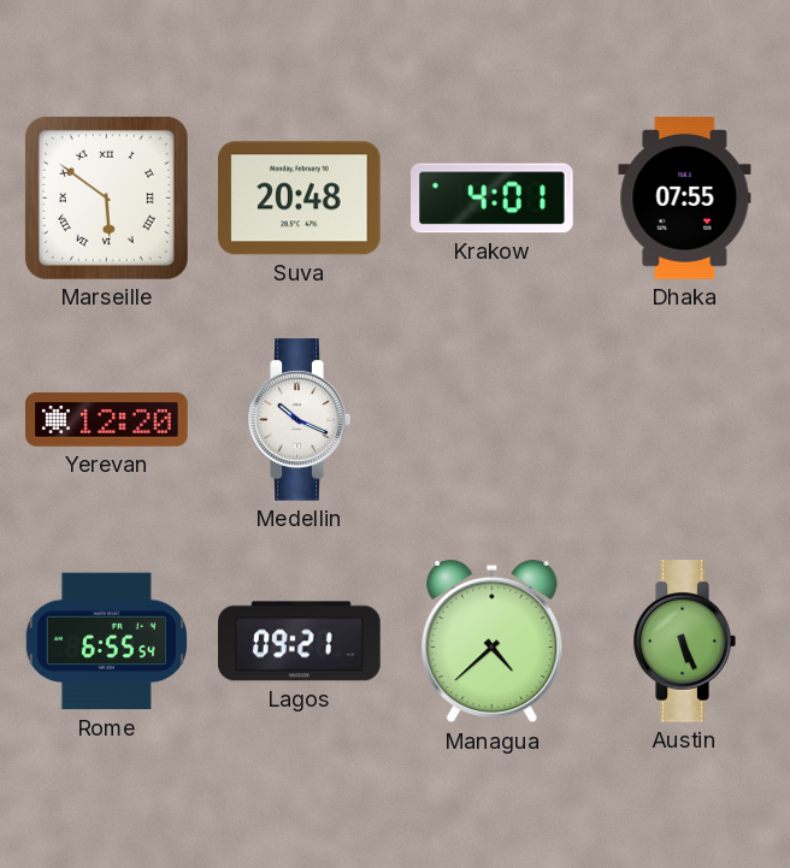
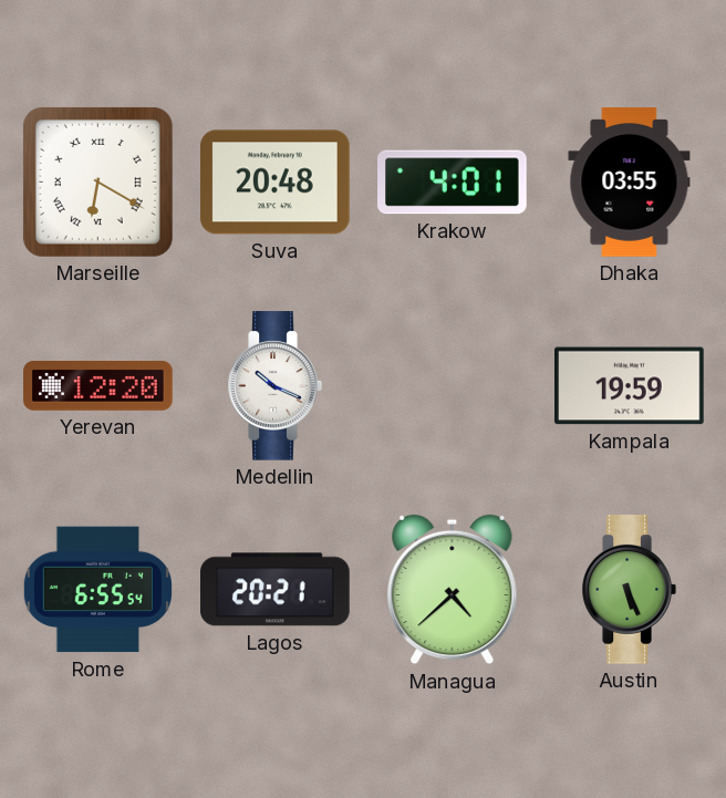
Marseille: 5:51 -> 6:20 (97, 182)
Dhaka: 07:55 -> 03:55 (630, 183)
Kampala: none -> 19:59 (630, 386)
Lagos: 09:21 -> 20:21 (276, 590)
